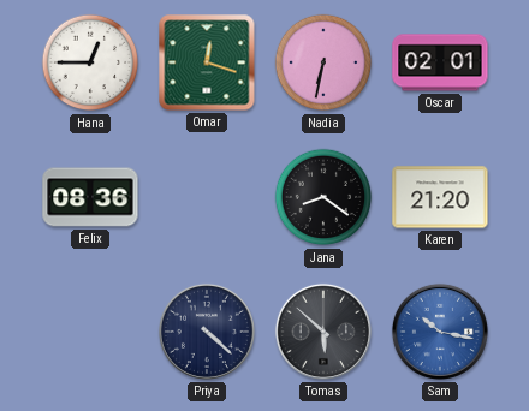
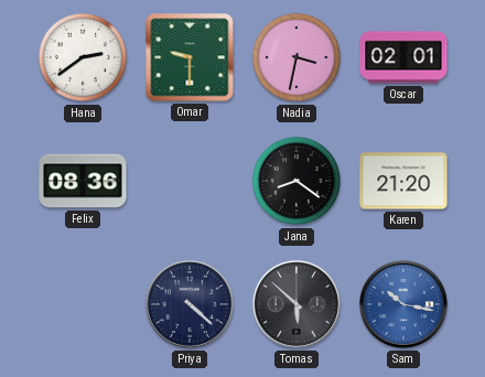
Hana: 12:45 -> 2:39 (83, 57)
Omar: 12:18 -> 9:30 (190, 57)
Nadia: 6:32 -> 3:32 (297, 57)
